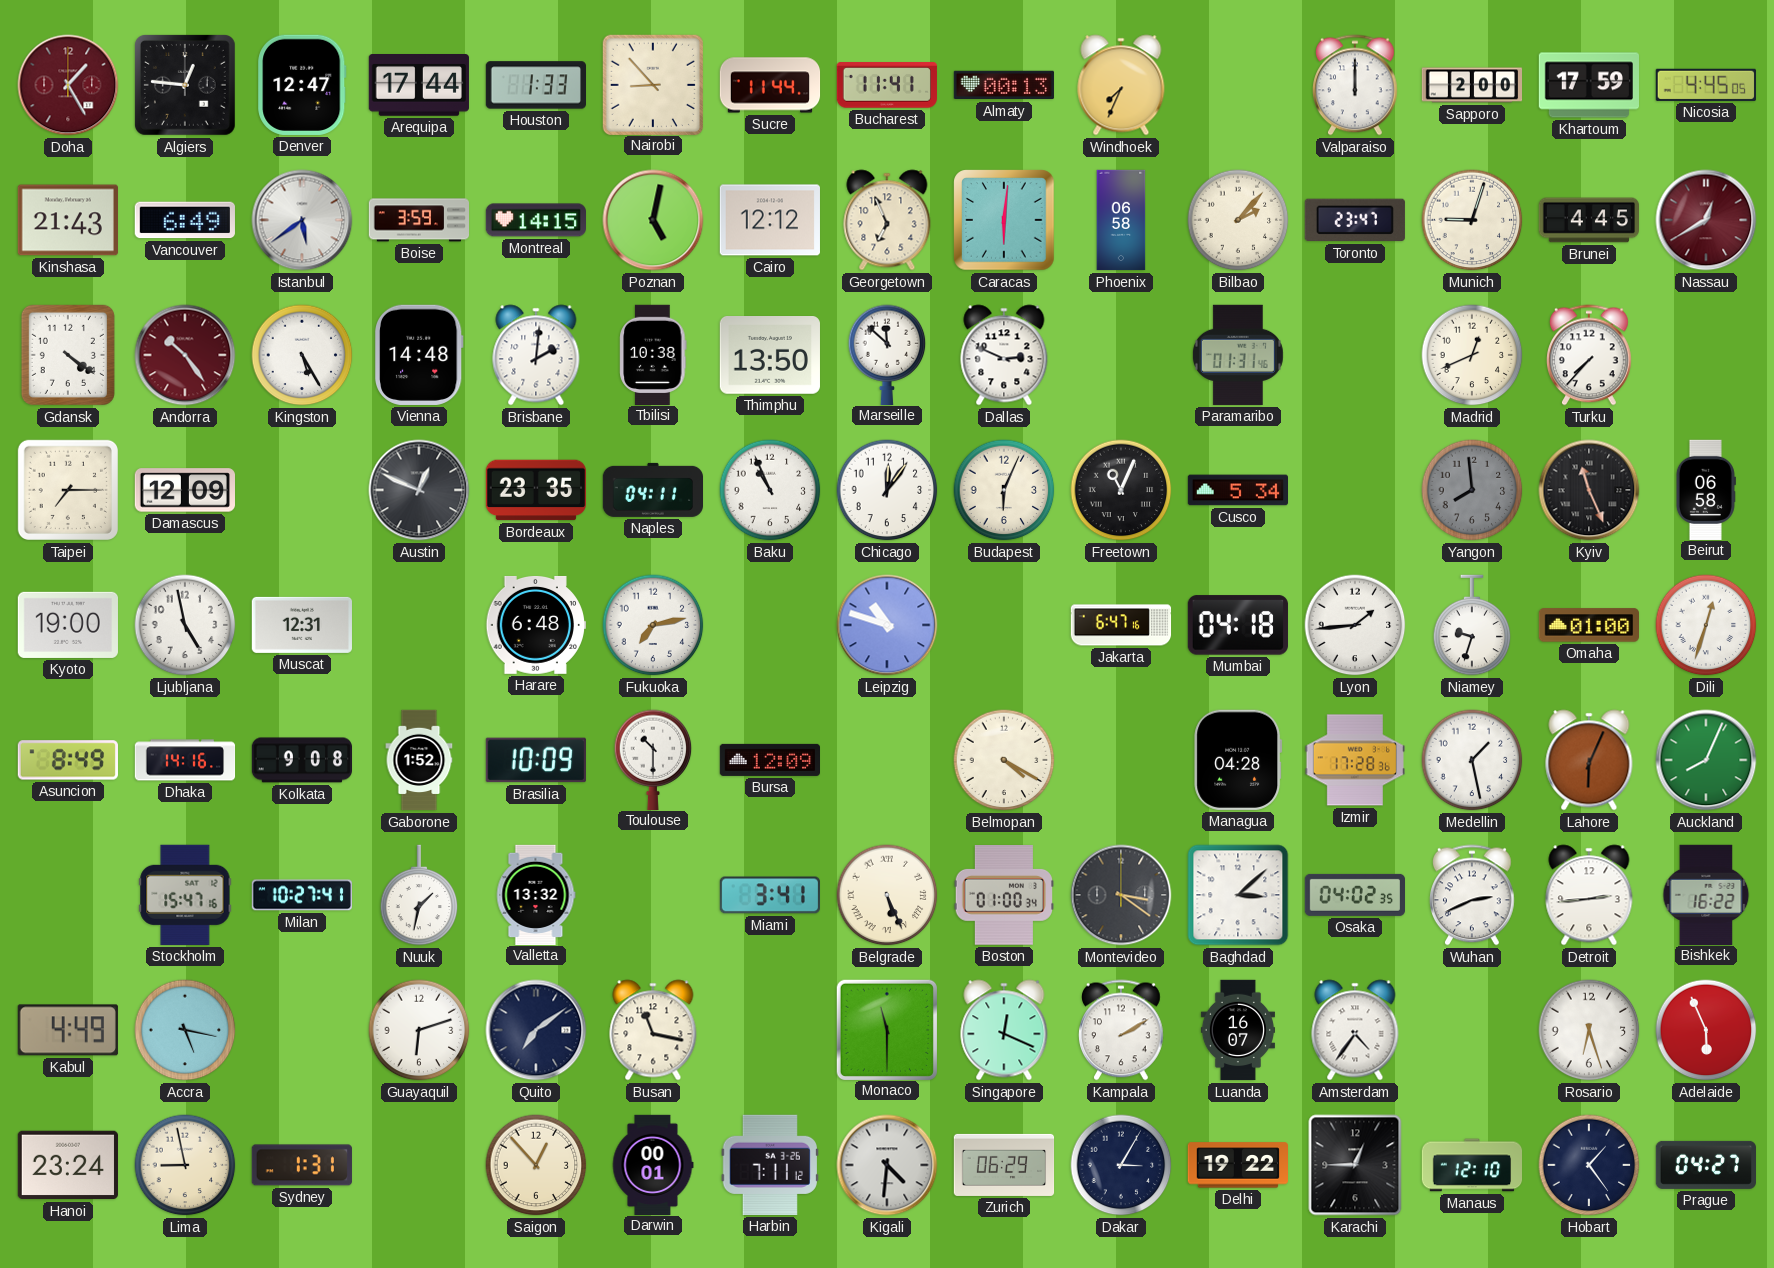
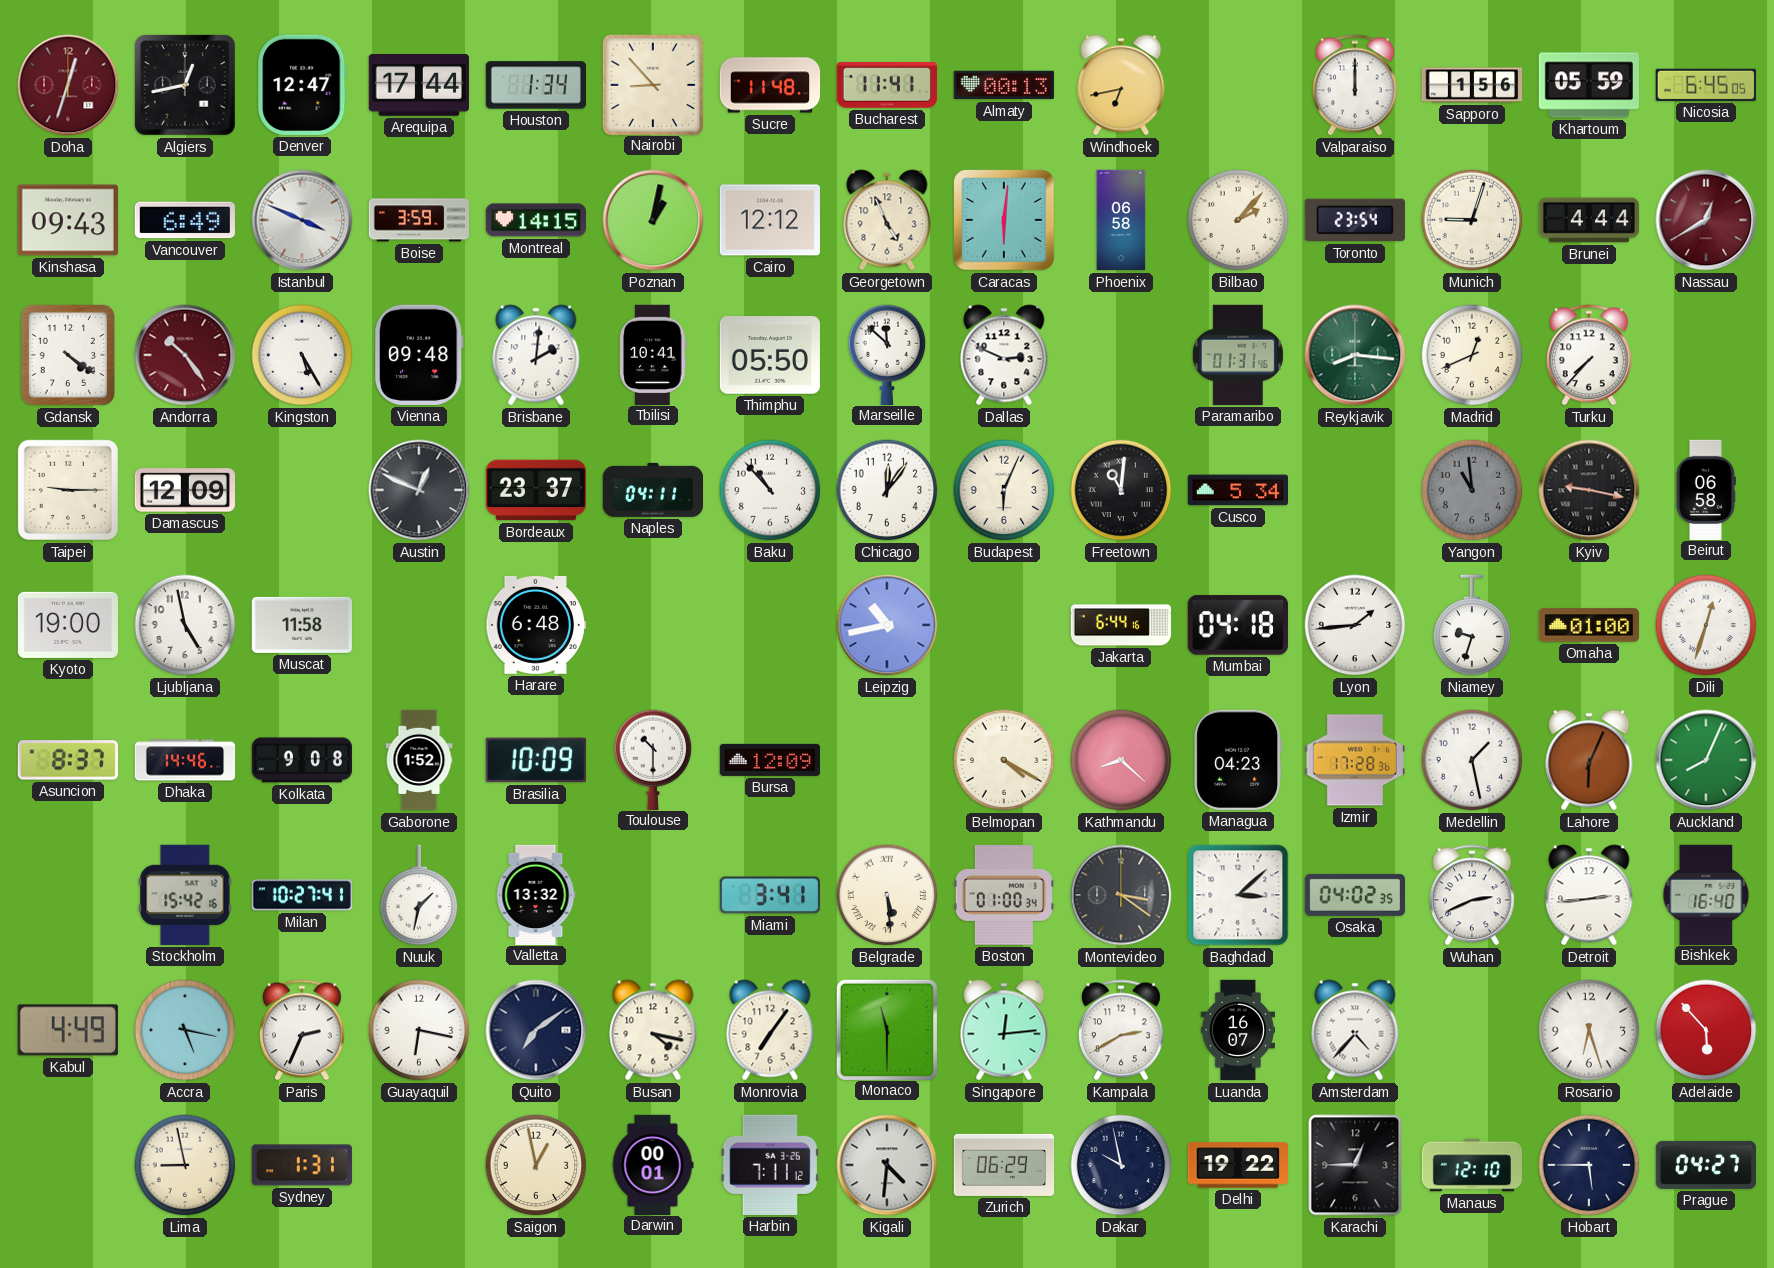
Doha: 1:25 -> 12:33 (68, 85)
Algiers: 12:46 -> 12:43 (185, 85)
Houston: 1:33 -> 1:34 (535, 85)
Sucre: 11:44 -> 11:48 (770, 85)
Windhoek: 7:34 -> 6:43 (1121, 85)
Sapporo: 2:00 -> 1:56 (1472, 85)
Khartoum: 17:59 -> 05:59 (1588, 85)
Nicosia: 4:45 -> 6:45 (1706, 85)
Kinshasa: 21:43 -> 09:43 (68, 220)
Istanbul: 5:39 -> 3:49 (302, 220)
Poznan: 5:02 -> 1:02 (653, 220)
Georgetown: 6:56 -> 4:56 (887, 220)
Toronto: 23:47 -> 23:54 (1355, 220)
Brunei: 4:45 -> 4:44 (1588, 220)
Vienna: 14:48 -> 09:48 (419, 355)
Tbilisi: 10:38 -> 10:41 (653, 354)
Thimphu: 13:50 -> 05:50 (769, 356)
Reykjavik: none -> 8:16 (1355, 355)
Taipei: 7:15 -> 9:15 (68, 490)
Bordeaux: 23:35 -> 23:37 (535, 490)
Baku: 10:56 -> 10:53 (770, 490)
Freetown: 11:04 -> 11:01 (1121, 490)
Yangon: 7:59 -> 10:59 (1472, 490)
Kyiv: 11:26 -> 9:17 (1589, 490)
Muscat: 12:31 -> 11:58 (302, 625)
Fukuoka: 7:13 -> none (653, 625)
Leipzig: 10:48 -> 10:43 (887, 625)
Jakarta: 6:47 -> 6:44 (1121, 625)
Asuncion: 8:49 -> 8:37 (68, 760)
Dhaka: 14:16 -> 14:46 (185, 760)
Kathmandu: none -> 8:22 (1121, 760)
Managua: 04:28 -> 04:23 (1238, 760)
Stockholm: 15:47 -> 15:42 (185, 895)
Belgrade: 5:26 -> 5:29 (887, 895)
Bishkek: 16:22 -> 16:40 (1706, 894)
Paris: none -> 2:34 (303, 1030)
Guayaquil: 6:12 -> 6:17 (419, 1030)
Busan: 11:17 -> 4:17 (653, 1030)
Monrovia: none -> 7:06 (770, 1030)
Singapore: 12:19 -> 12:14 (1004, 1030)
Kampala: 2:10 -> 2:40 (1122, 1030)
Amsterdam: 4:36 -> 4:37 (1355, 1030)
Adelaide: 5:56 -> 5:53 (1706, 1030)
Hanoi: 23:24 -> none (68, 1165)
Saigon: 12:53 -> 12:58 (536, 1165)
Dakar: 3:05 -> 9:58 (1121, 1165)
Hobart: 1:24 -> 5:45 (1589, 1165)
